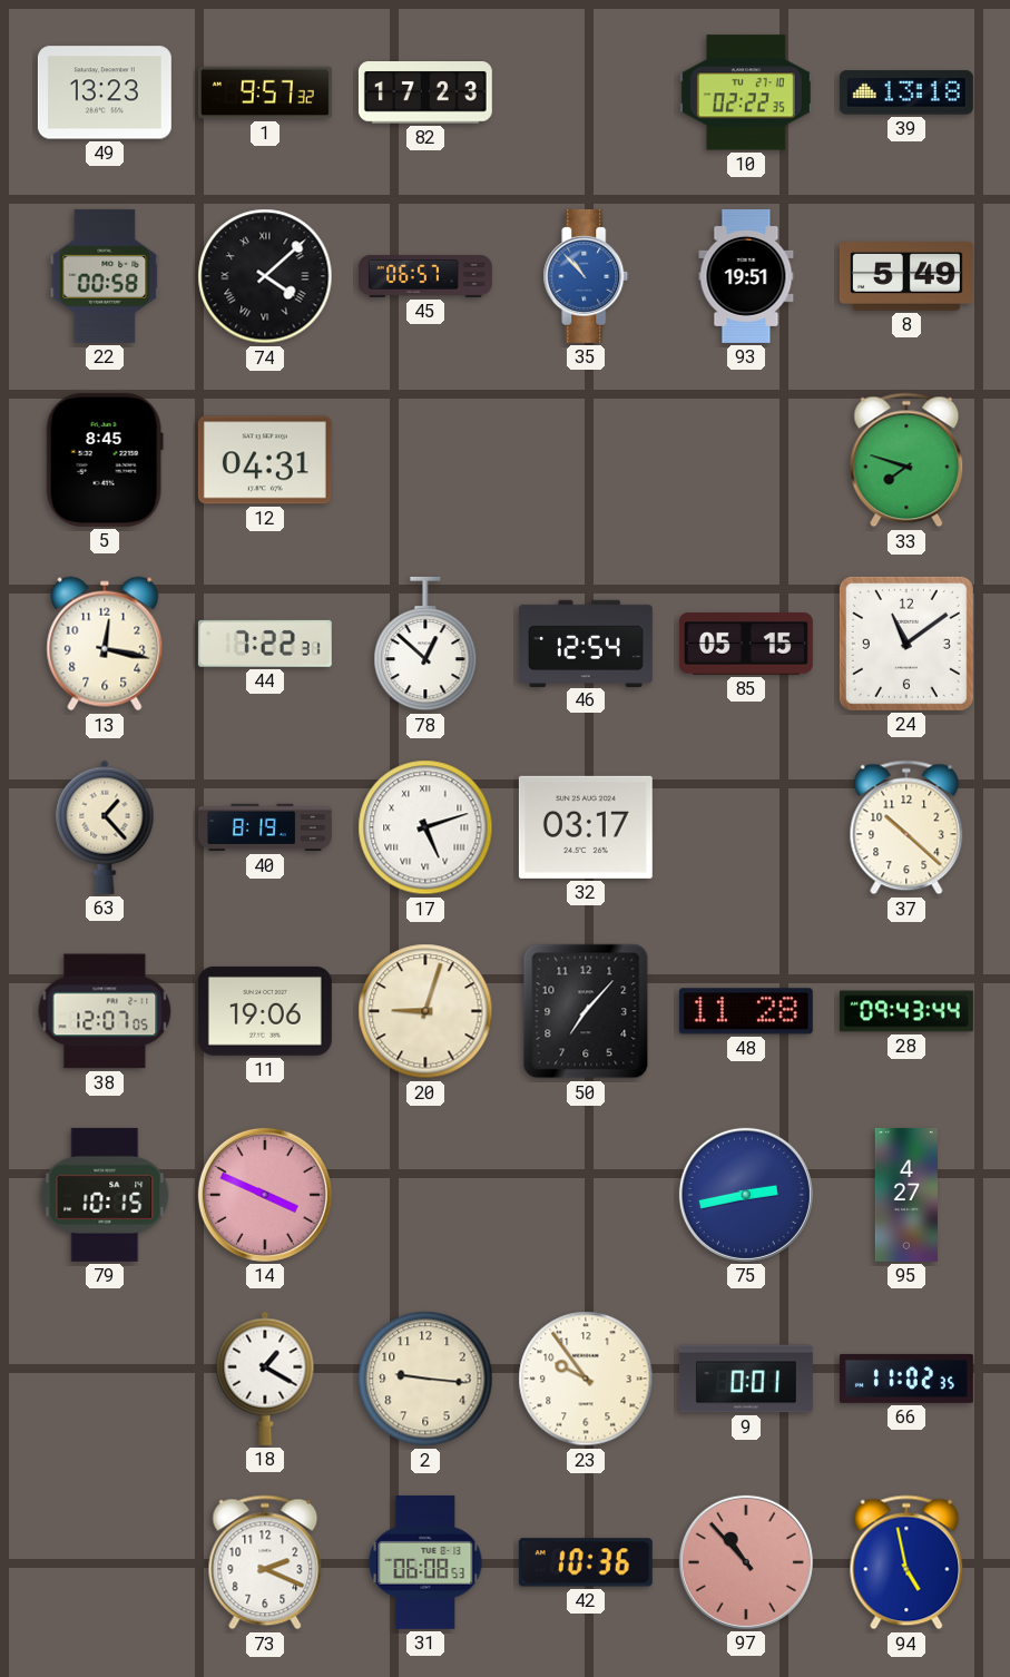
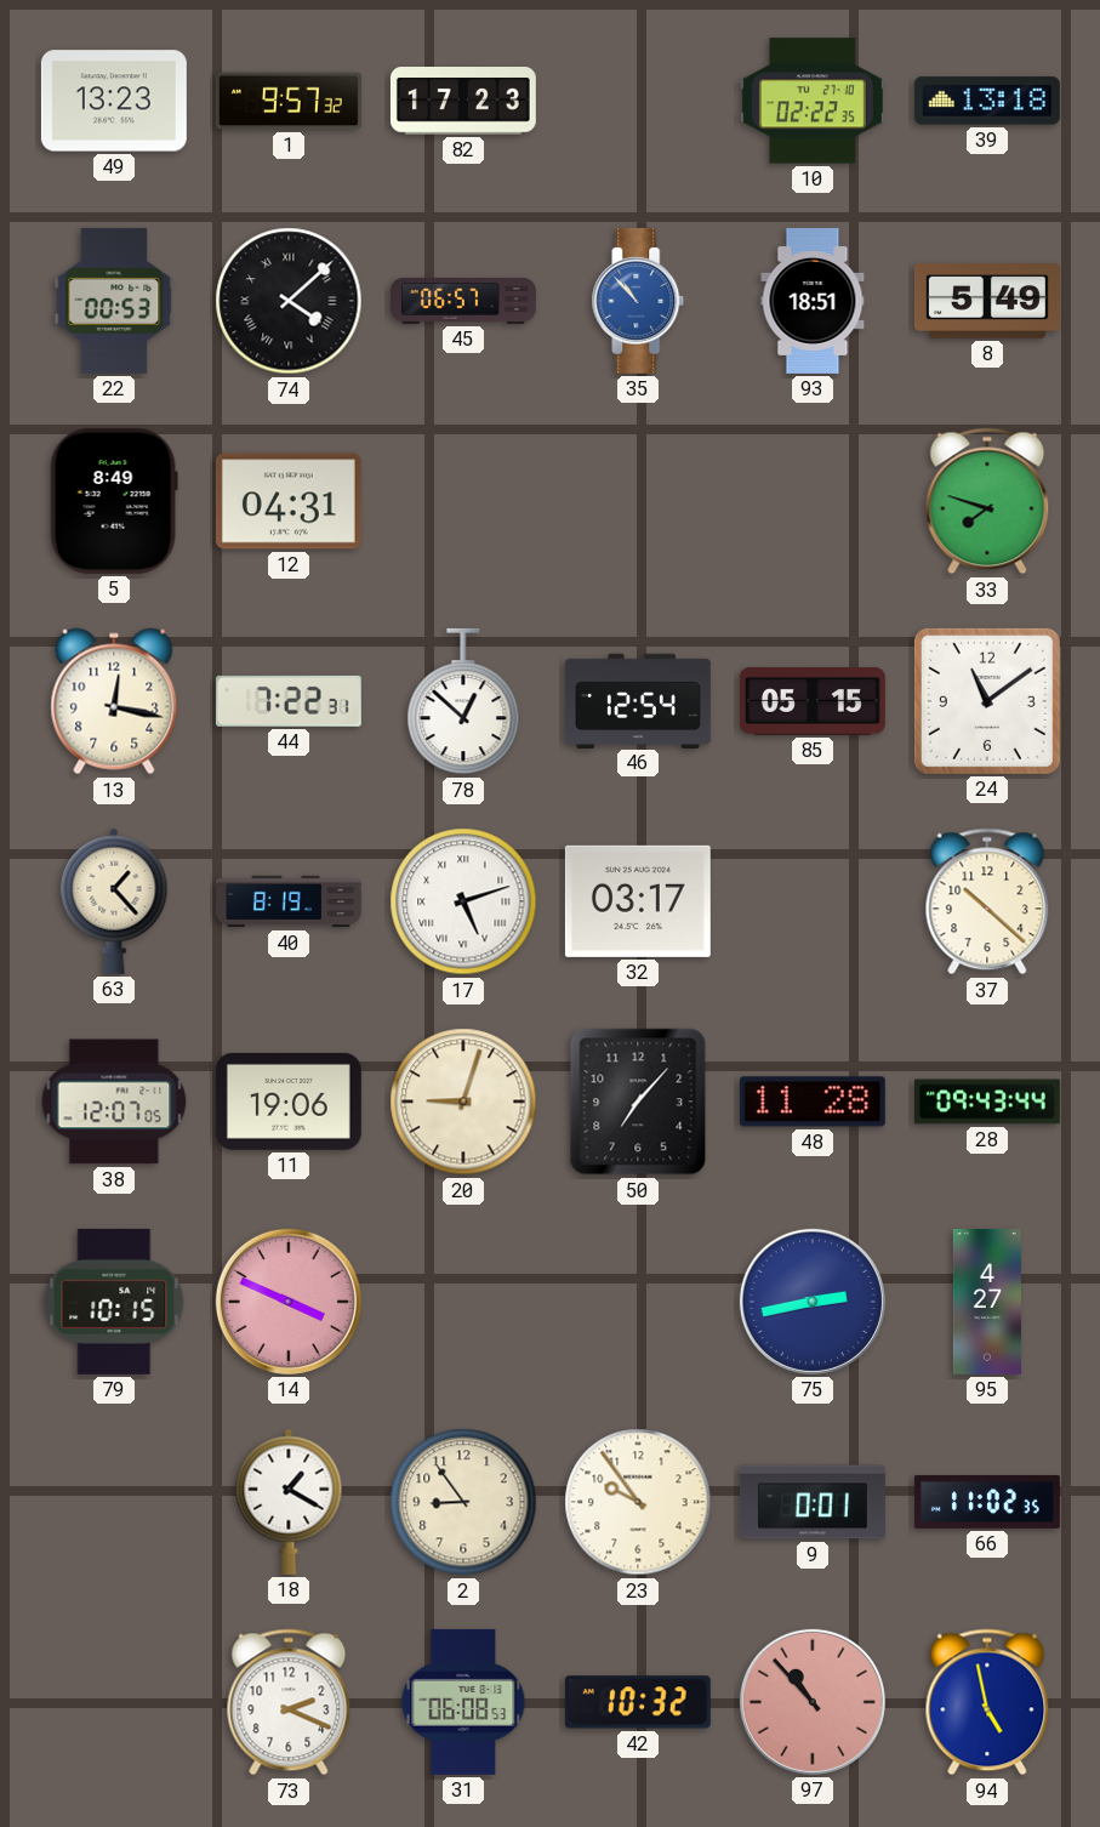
22: 00:58 -> 00:53 (114, 301)
93: 19:51 -> 18:51 (813, 301)
5: 8:45 -> 8:49 (114, 501)
2: 9:16 -> 8:54 (463, 1502)
42: 10:36 -> 10:32 (638, 1702)
